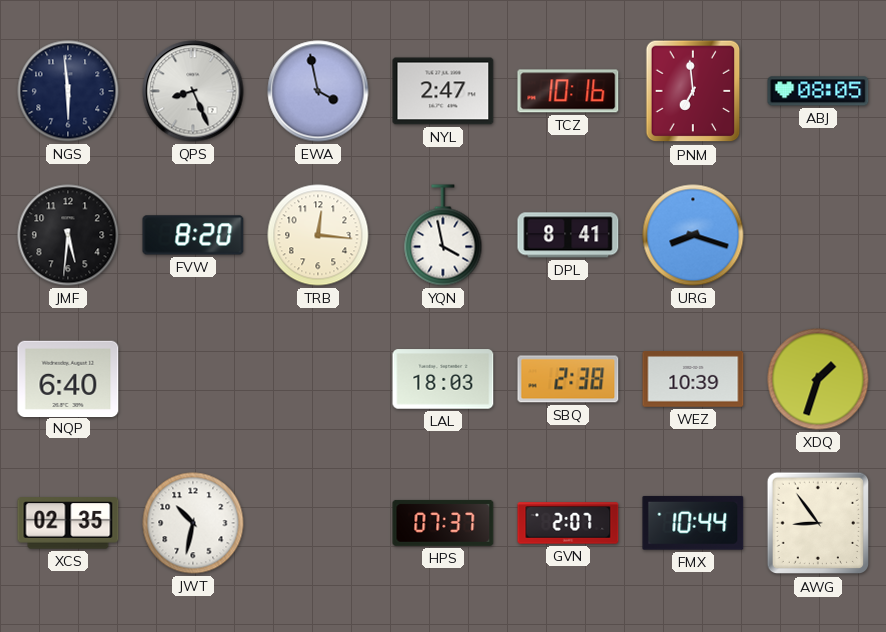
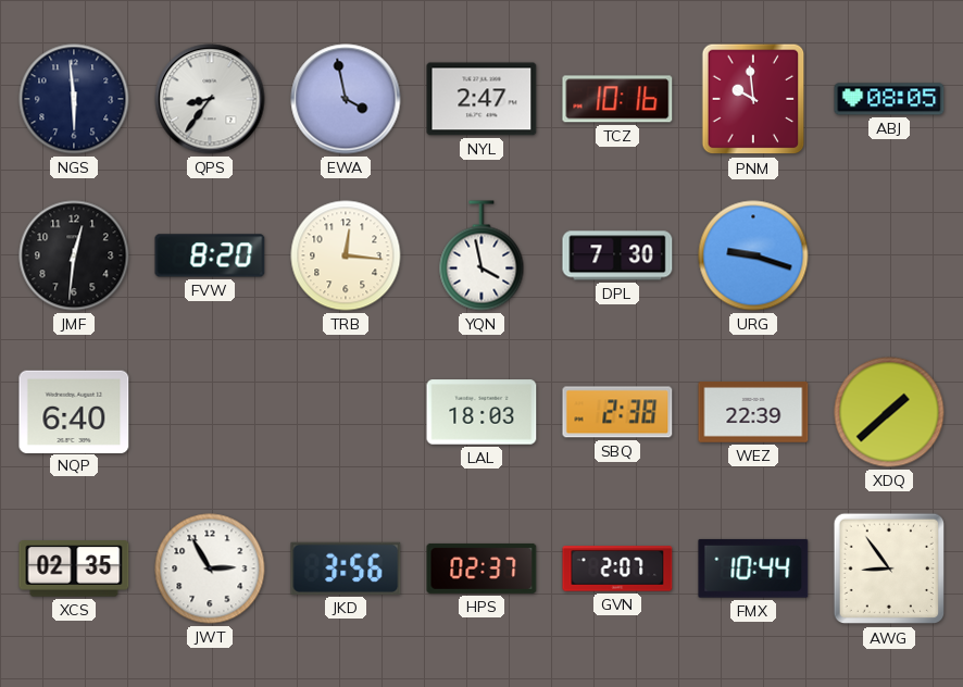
QPS: 8:26 -> 8:36 (210, 99)
PNM: 6:59 -> 9:59 (753, 99)
JMF: 5:31 -> 12:31 (74, 255)
DPL: 8:41 -> 7:30 (617, 255)
URG: 8:18 -> 9:18 (753, 255)
WEZ: 10:39 -> 22:39 (753, 413)
XDQ: 1:33 -> 1:38 (889, 412)
JWT: 10:32 -> 2:55 (210, 569)
JKD: none -> 3:56 (346, 569)
HPS: 07:37 -> 02:37 (481, 569)
